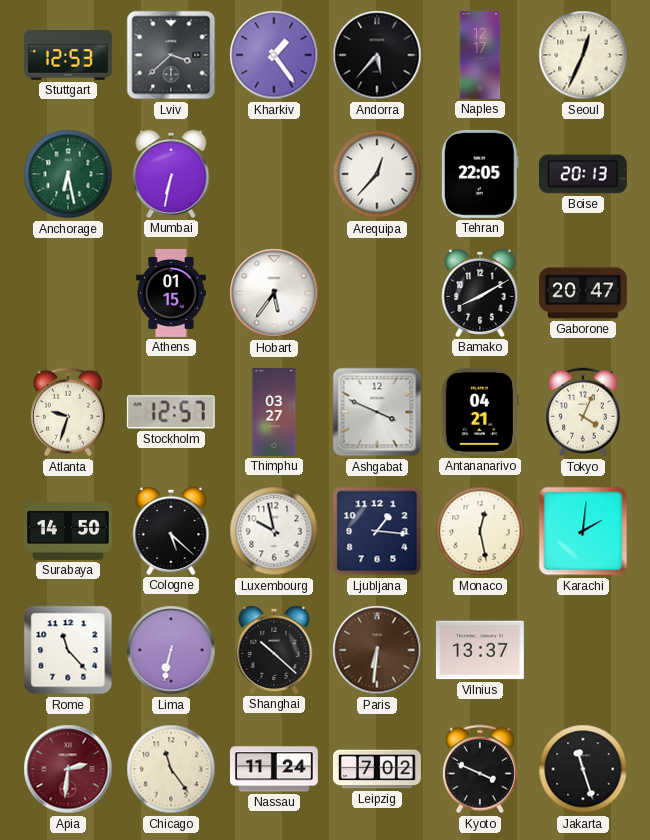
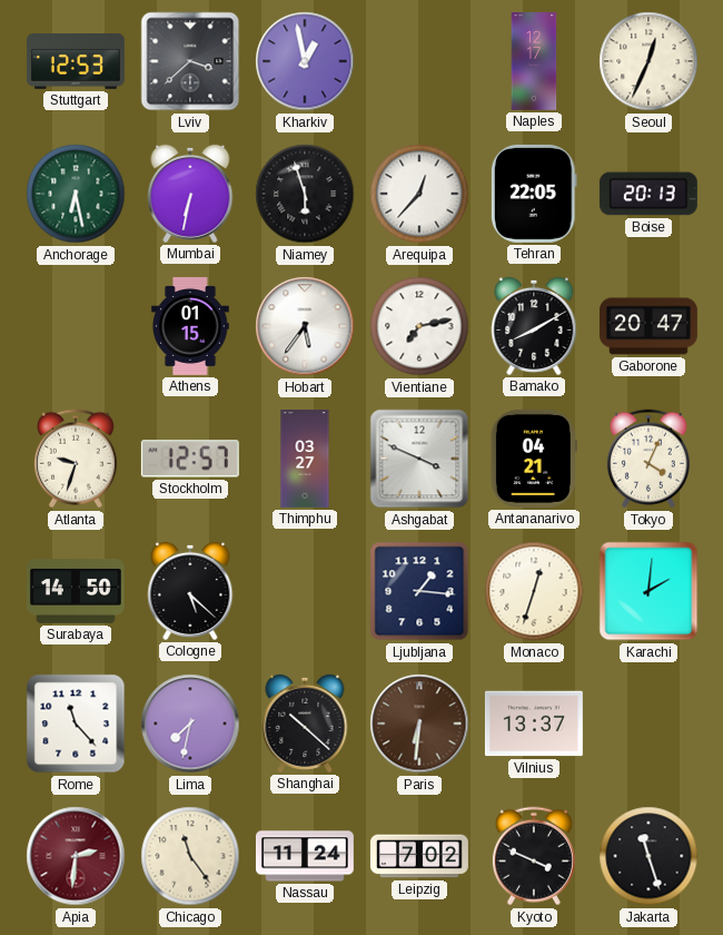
Kharkiv: 1:24 -> 12:58 (305, 61)
Andorra: 5:37 -> none (377, 55)
Niamey: none -> 5:57 (305, 194)
Vientiane: none -> 7:13 (419, 326)
Luxembourg: 9:58 -> none (274, 531)
Monaco: 12:28 -> 12:33 (534, 591)
Lima: 6:32 -> 7:32 (190, 724)
